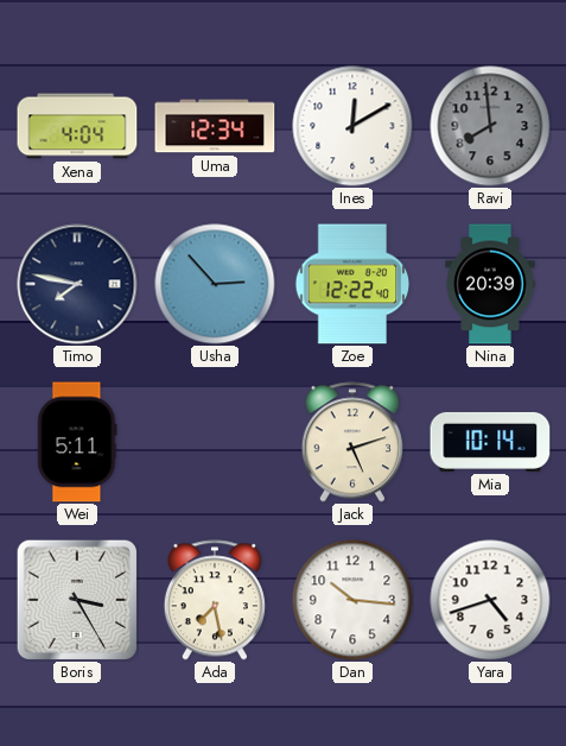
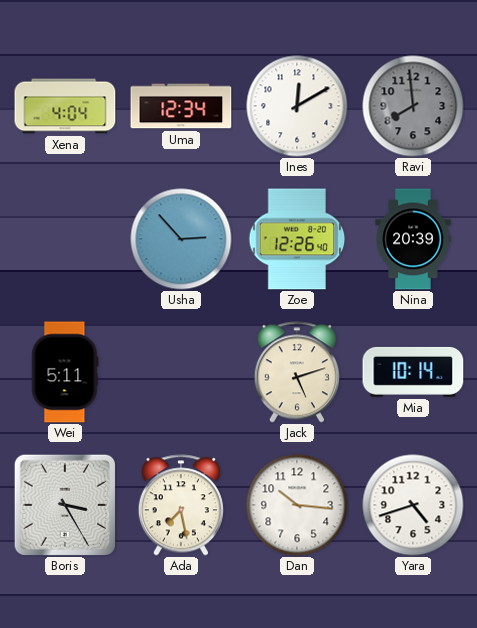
Timo: 7:47 -> none (77, 284)
Zoe: 12:22 -> 12:26 (297, 239)
